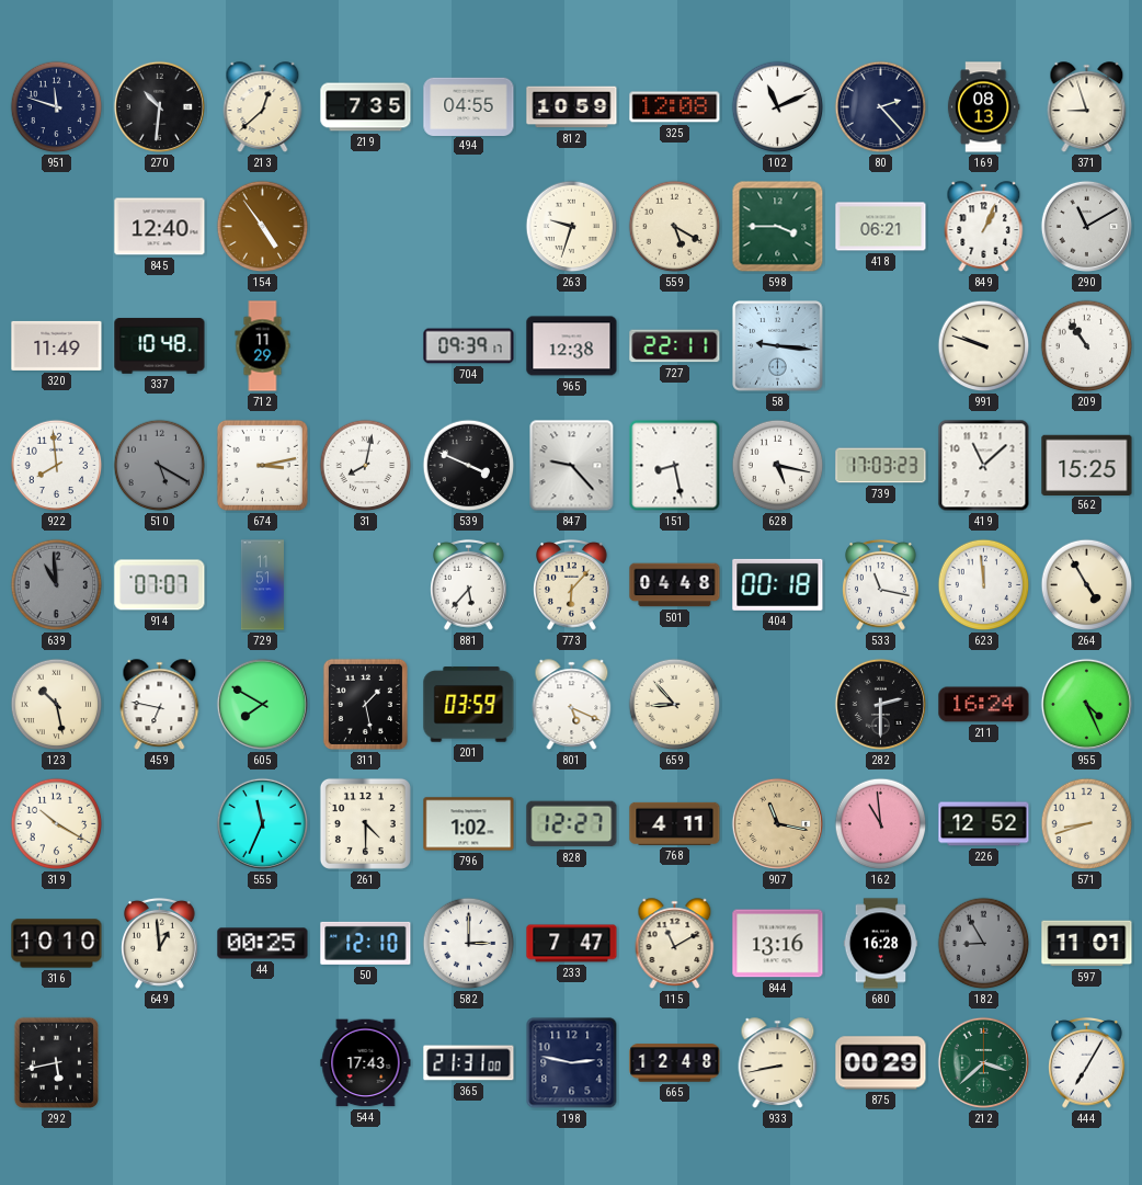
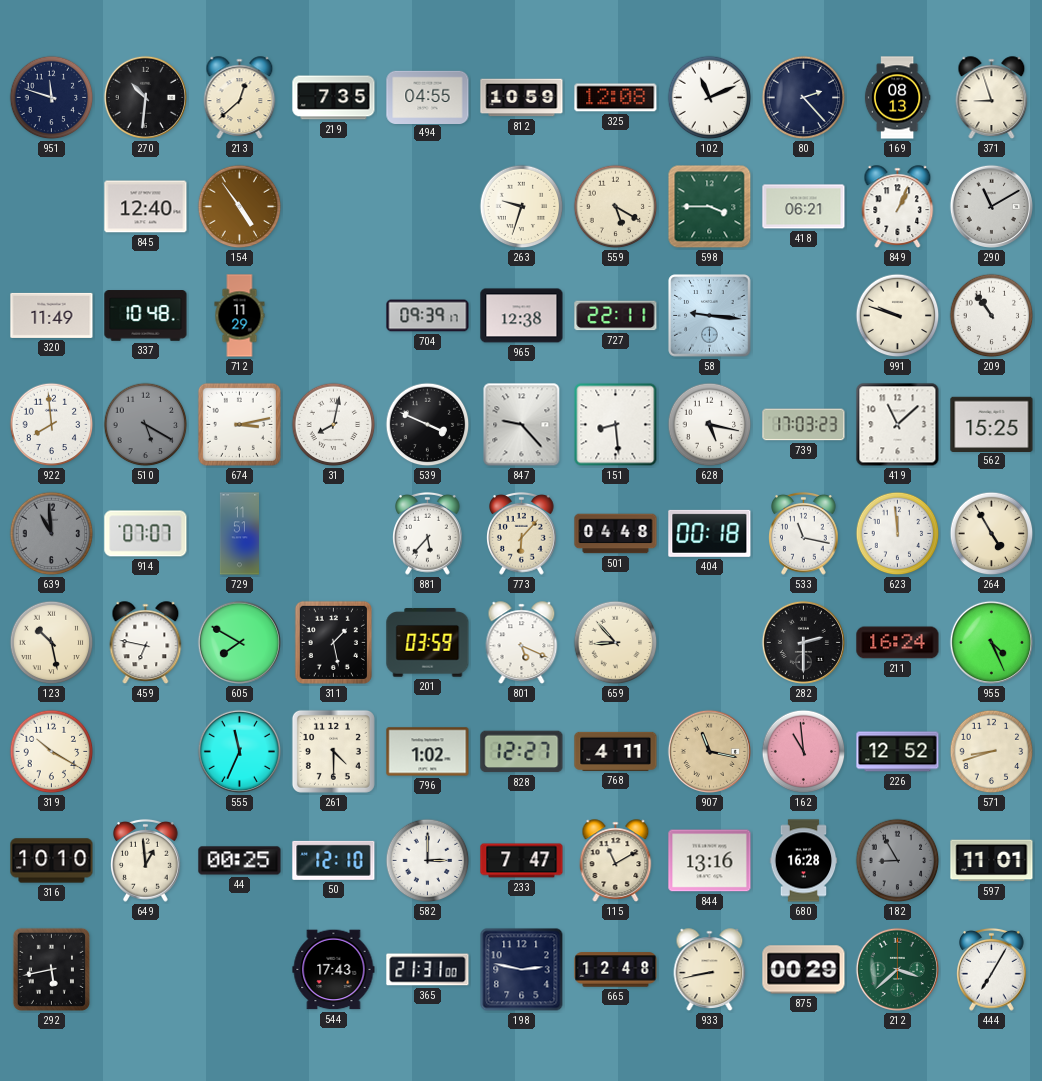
151: 8:28 -> 8:29 (616, 425)
